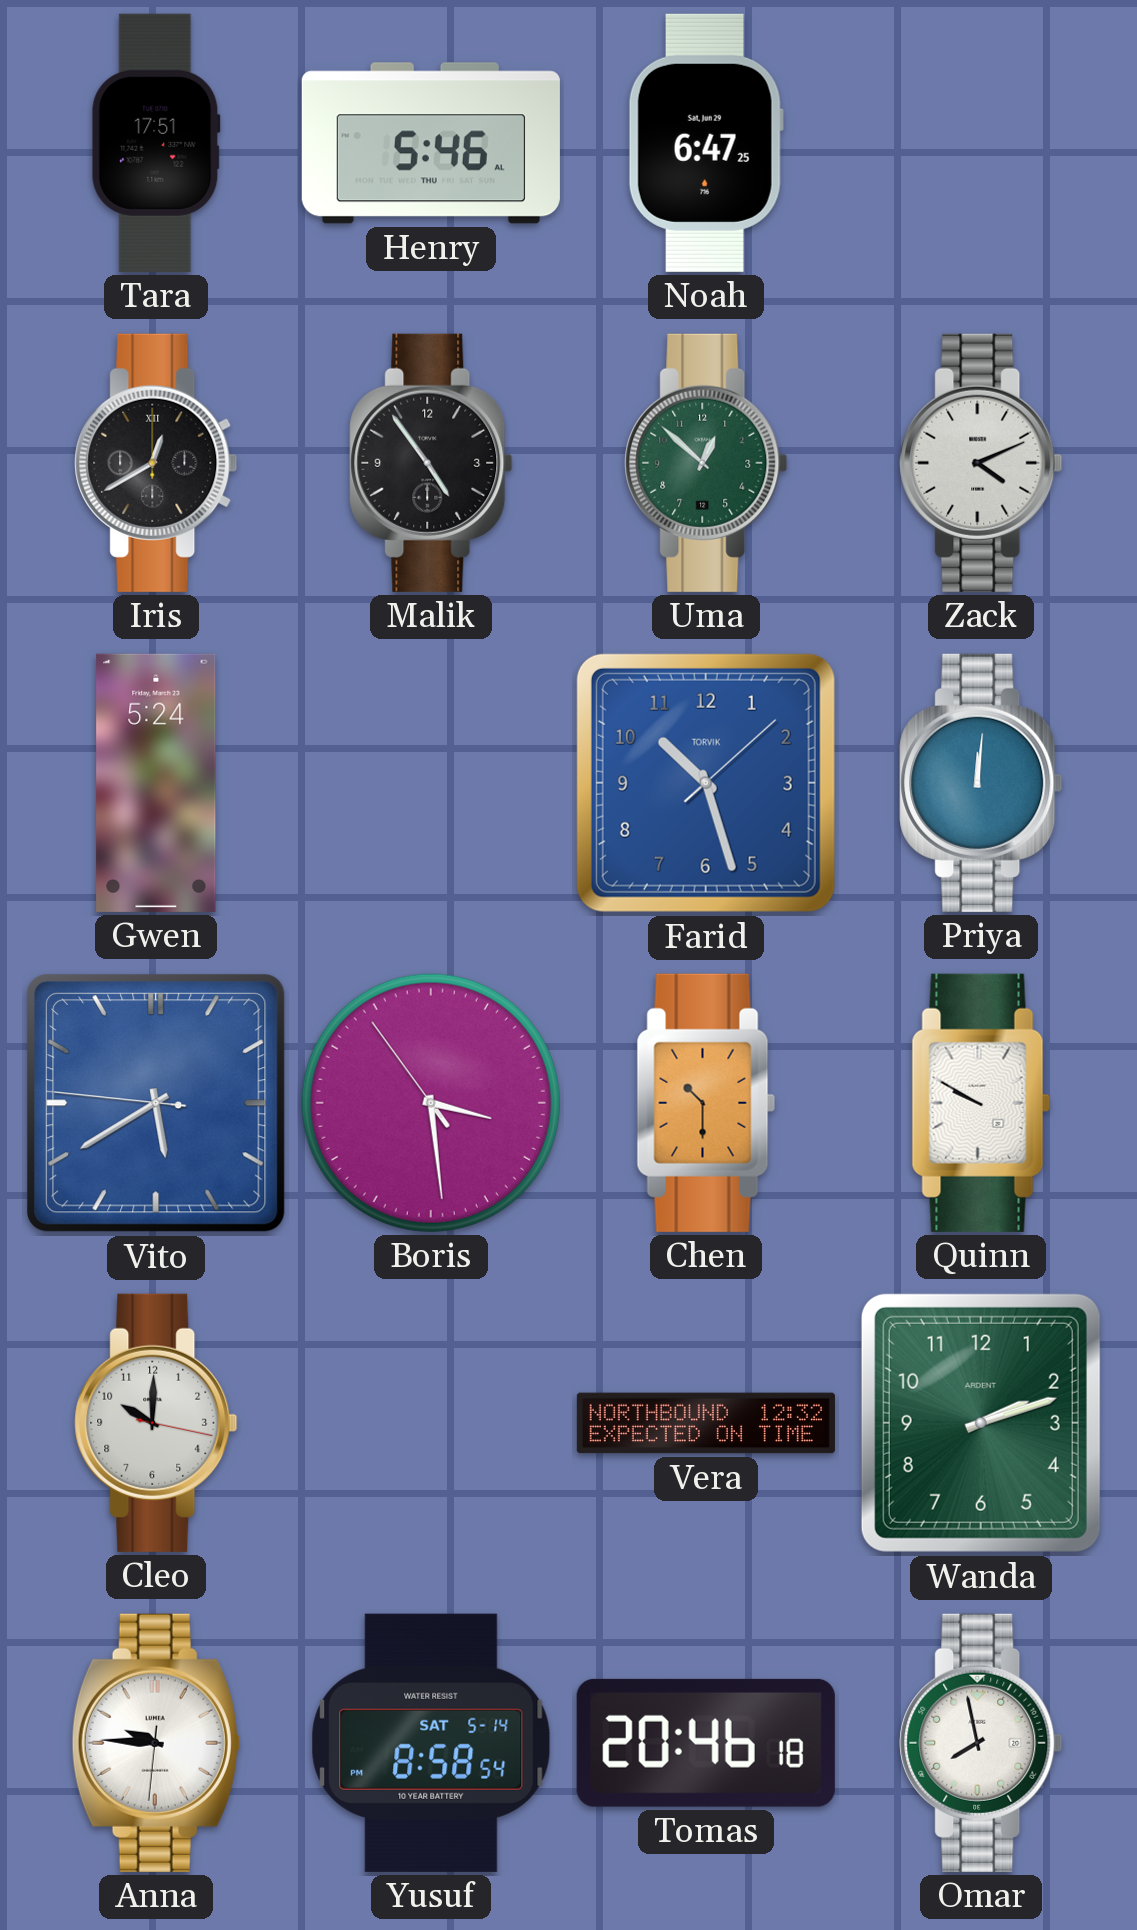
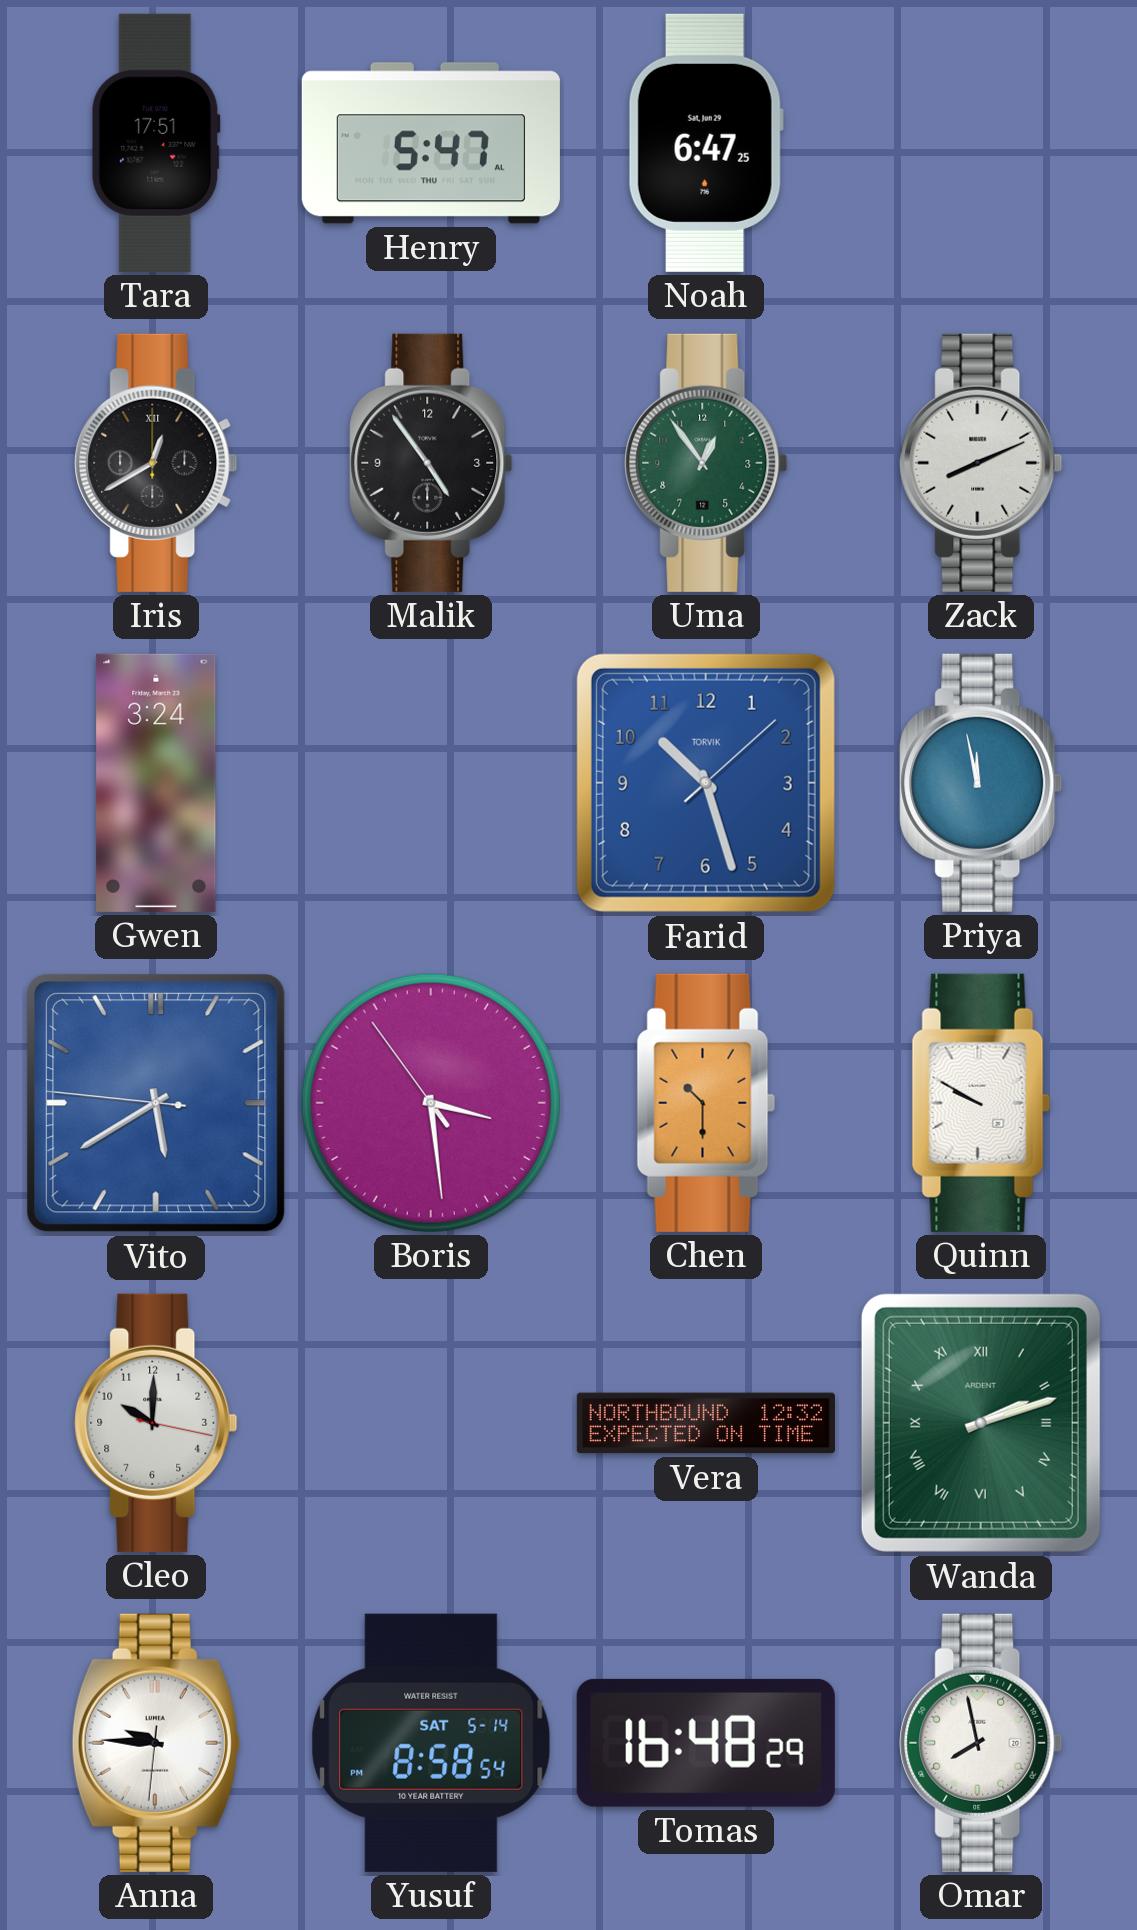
Henry: 5:46 -> 5:47 (431, 143)
Uma: 12:52 -> 12:54 (706, 463)
Zack: 4:11 -> 8:11 (981, 463)
Gwen: 5:24 -> 3:24 (156, 783)
Priya: 12:01 -> 11:58 (981, 783)
Wanda numerals: Arabic -> Roman (981, 1423)
Tomas: 20:46 -> 16:48 (706, 1743)
